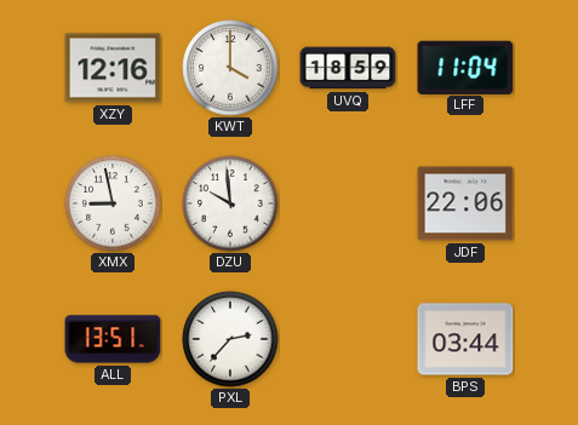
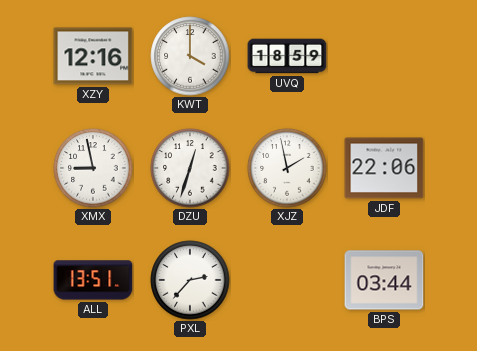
LFF: 11:04 -> none (465, 67)
DZU: 9:59 -> 12:33 (190, 168)
XJZ: none -> 1:58 (287, 168)
